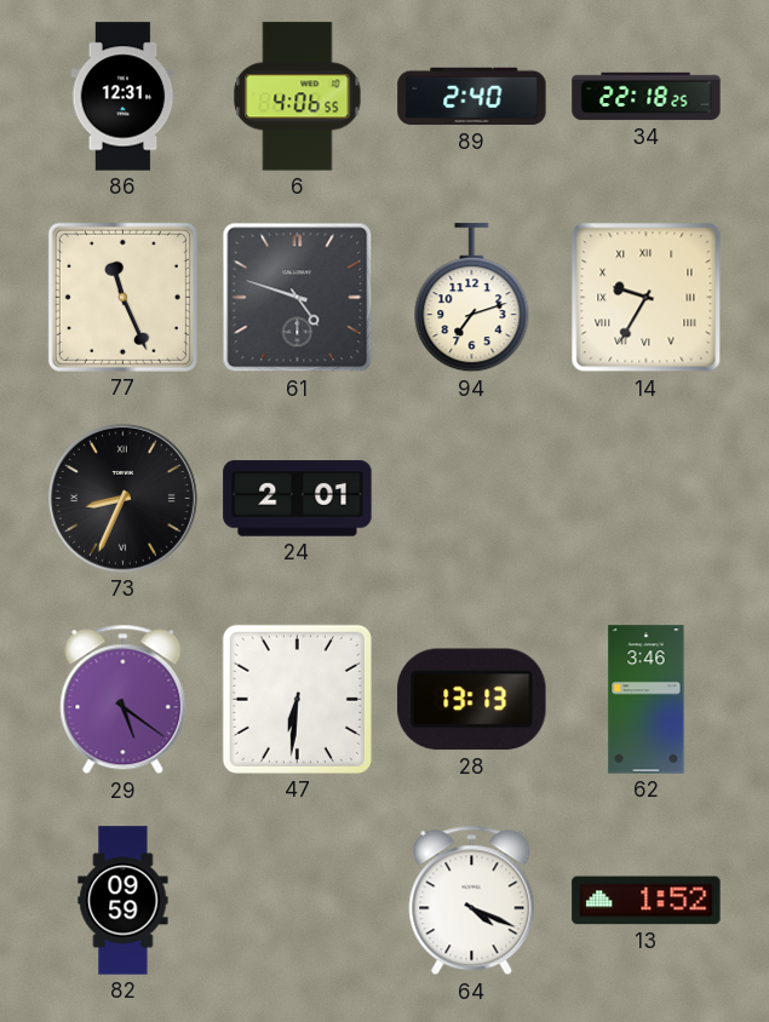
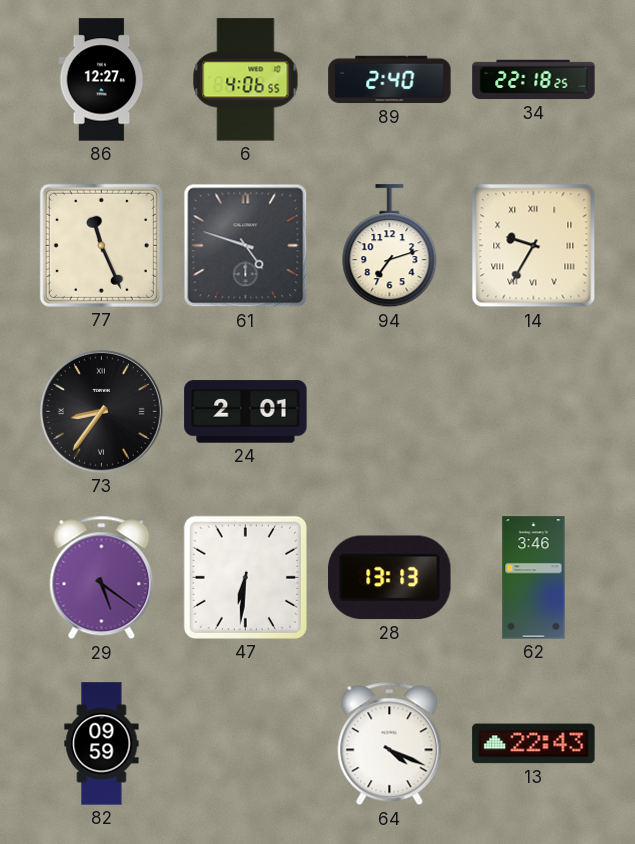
86: 12:31 -> 12:27 (102, 80)
73: 8:34 -> 8:36 (101, 411)
13: 1:52 -> 22:43 (534, 744)
